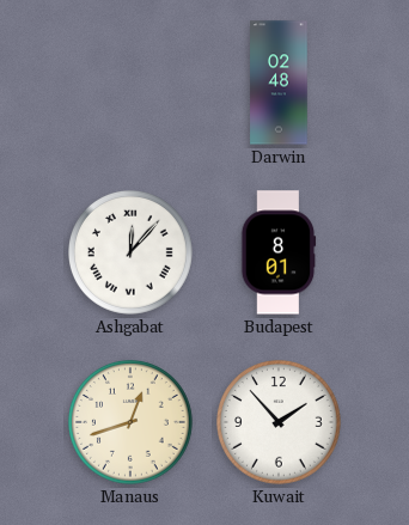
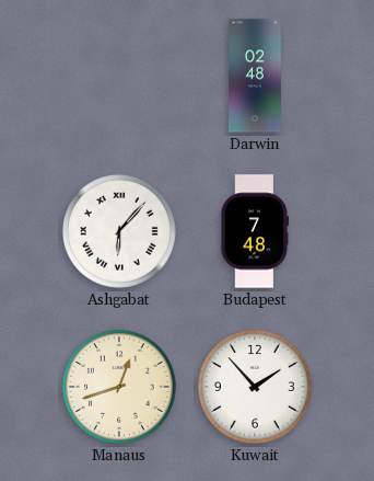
Ashgabat: 12:07 -> 6:07 (120, 232)
Budapest: 8:01 -> 7:48 (255, 231)
